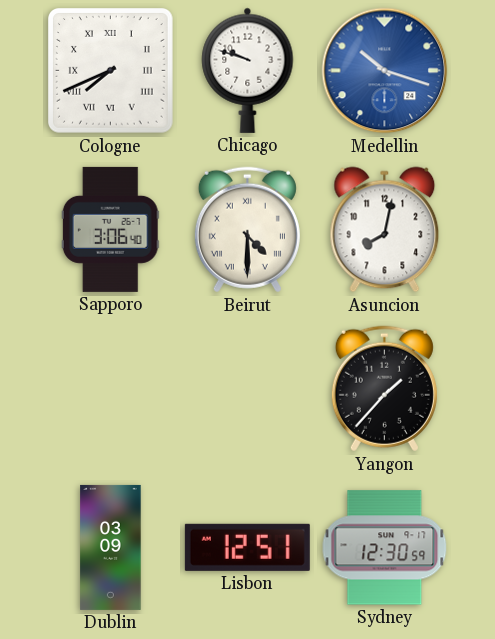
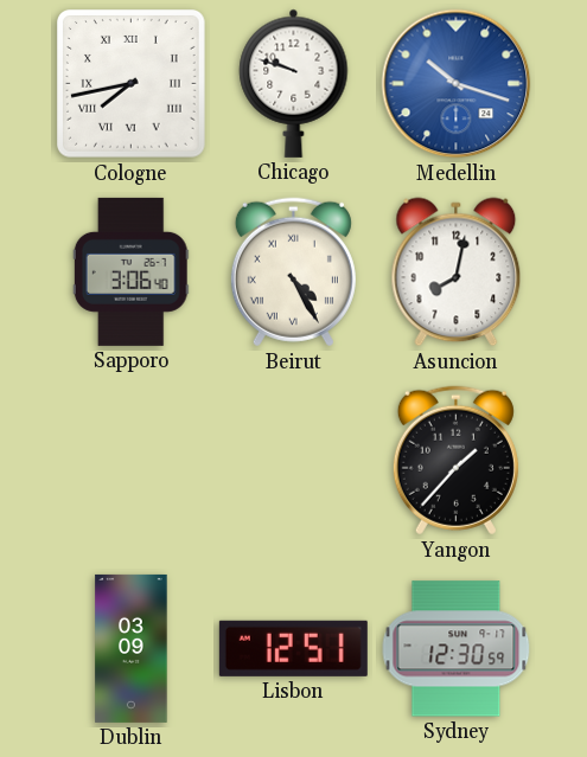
Cologne: 7:41 -> 7:43 (132, 84)
Beirut: 4:30 -> 4:25 (293, 272)
